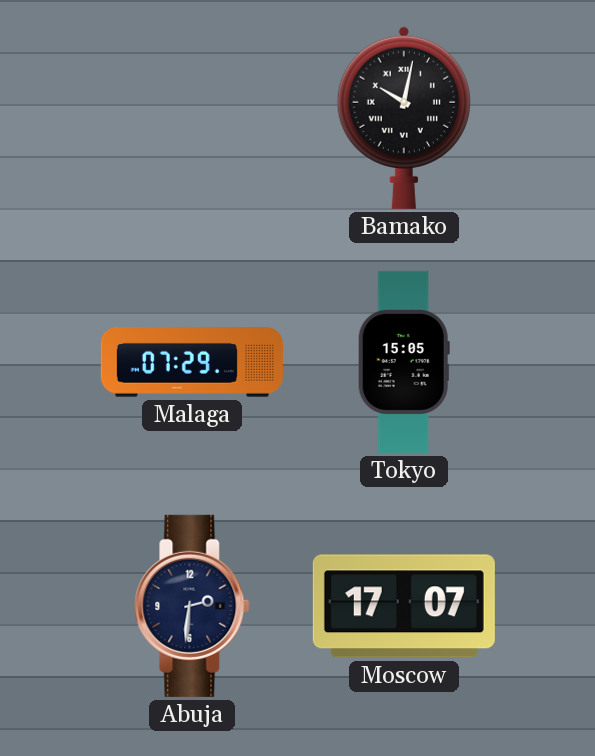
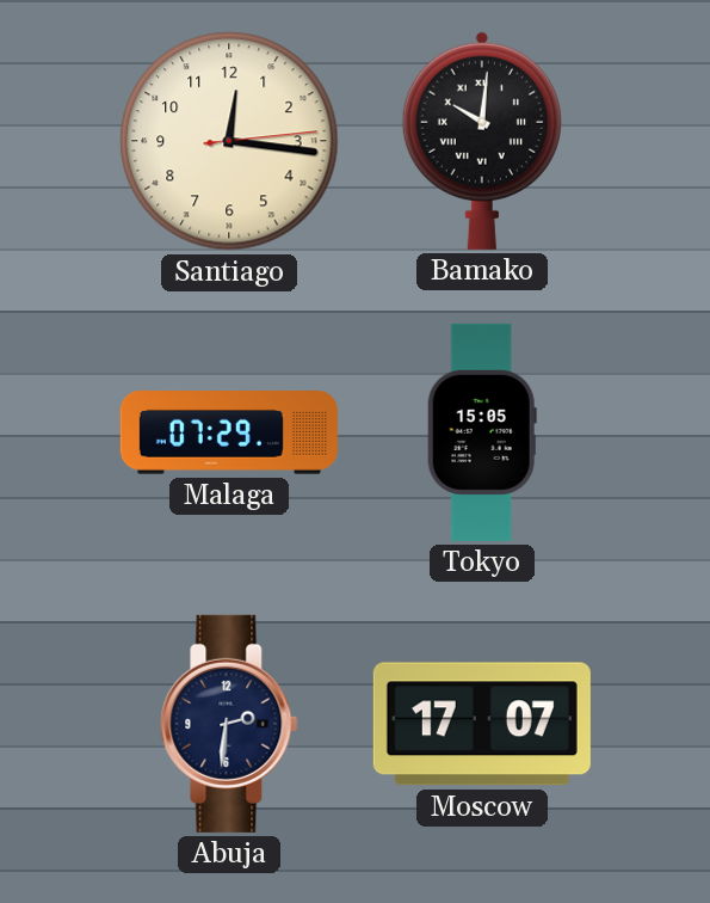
Santiago: none -> 12:16 (229, 141)
Bamako: 10:02 -> 10:01 (482, 141)
